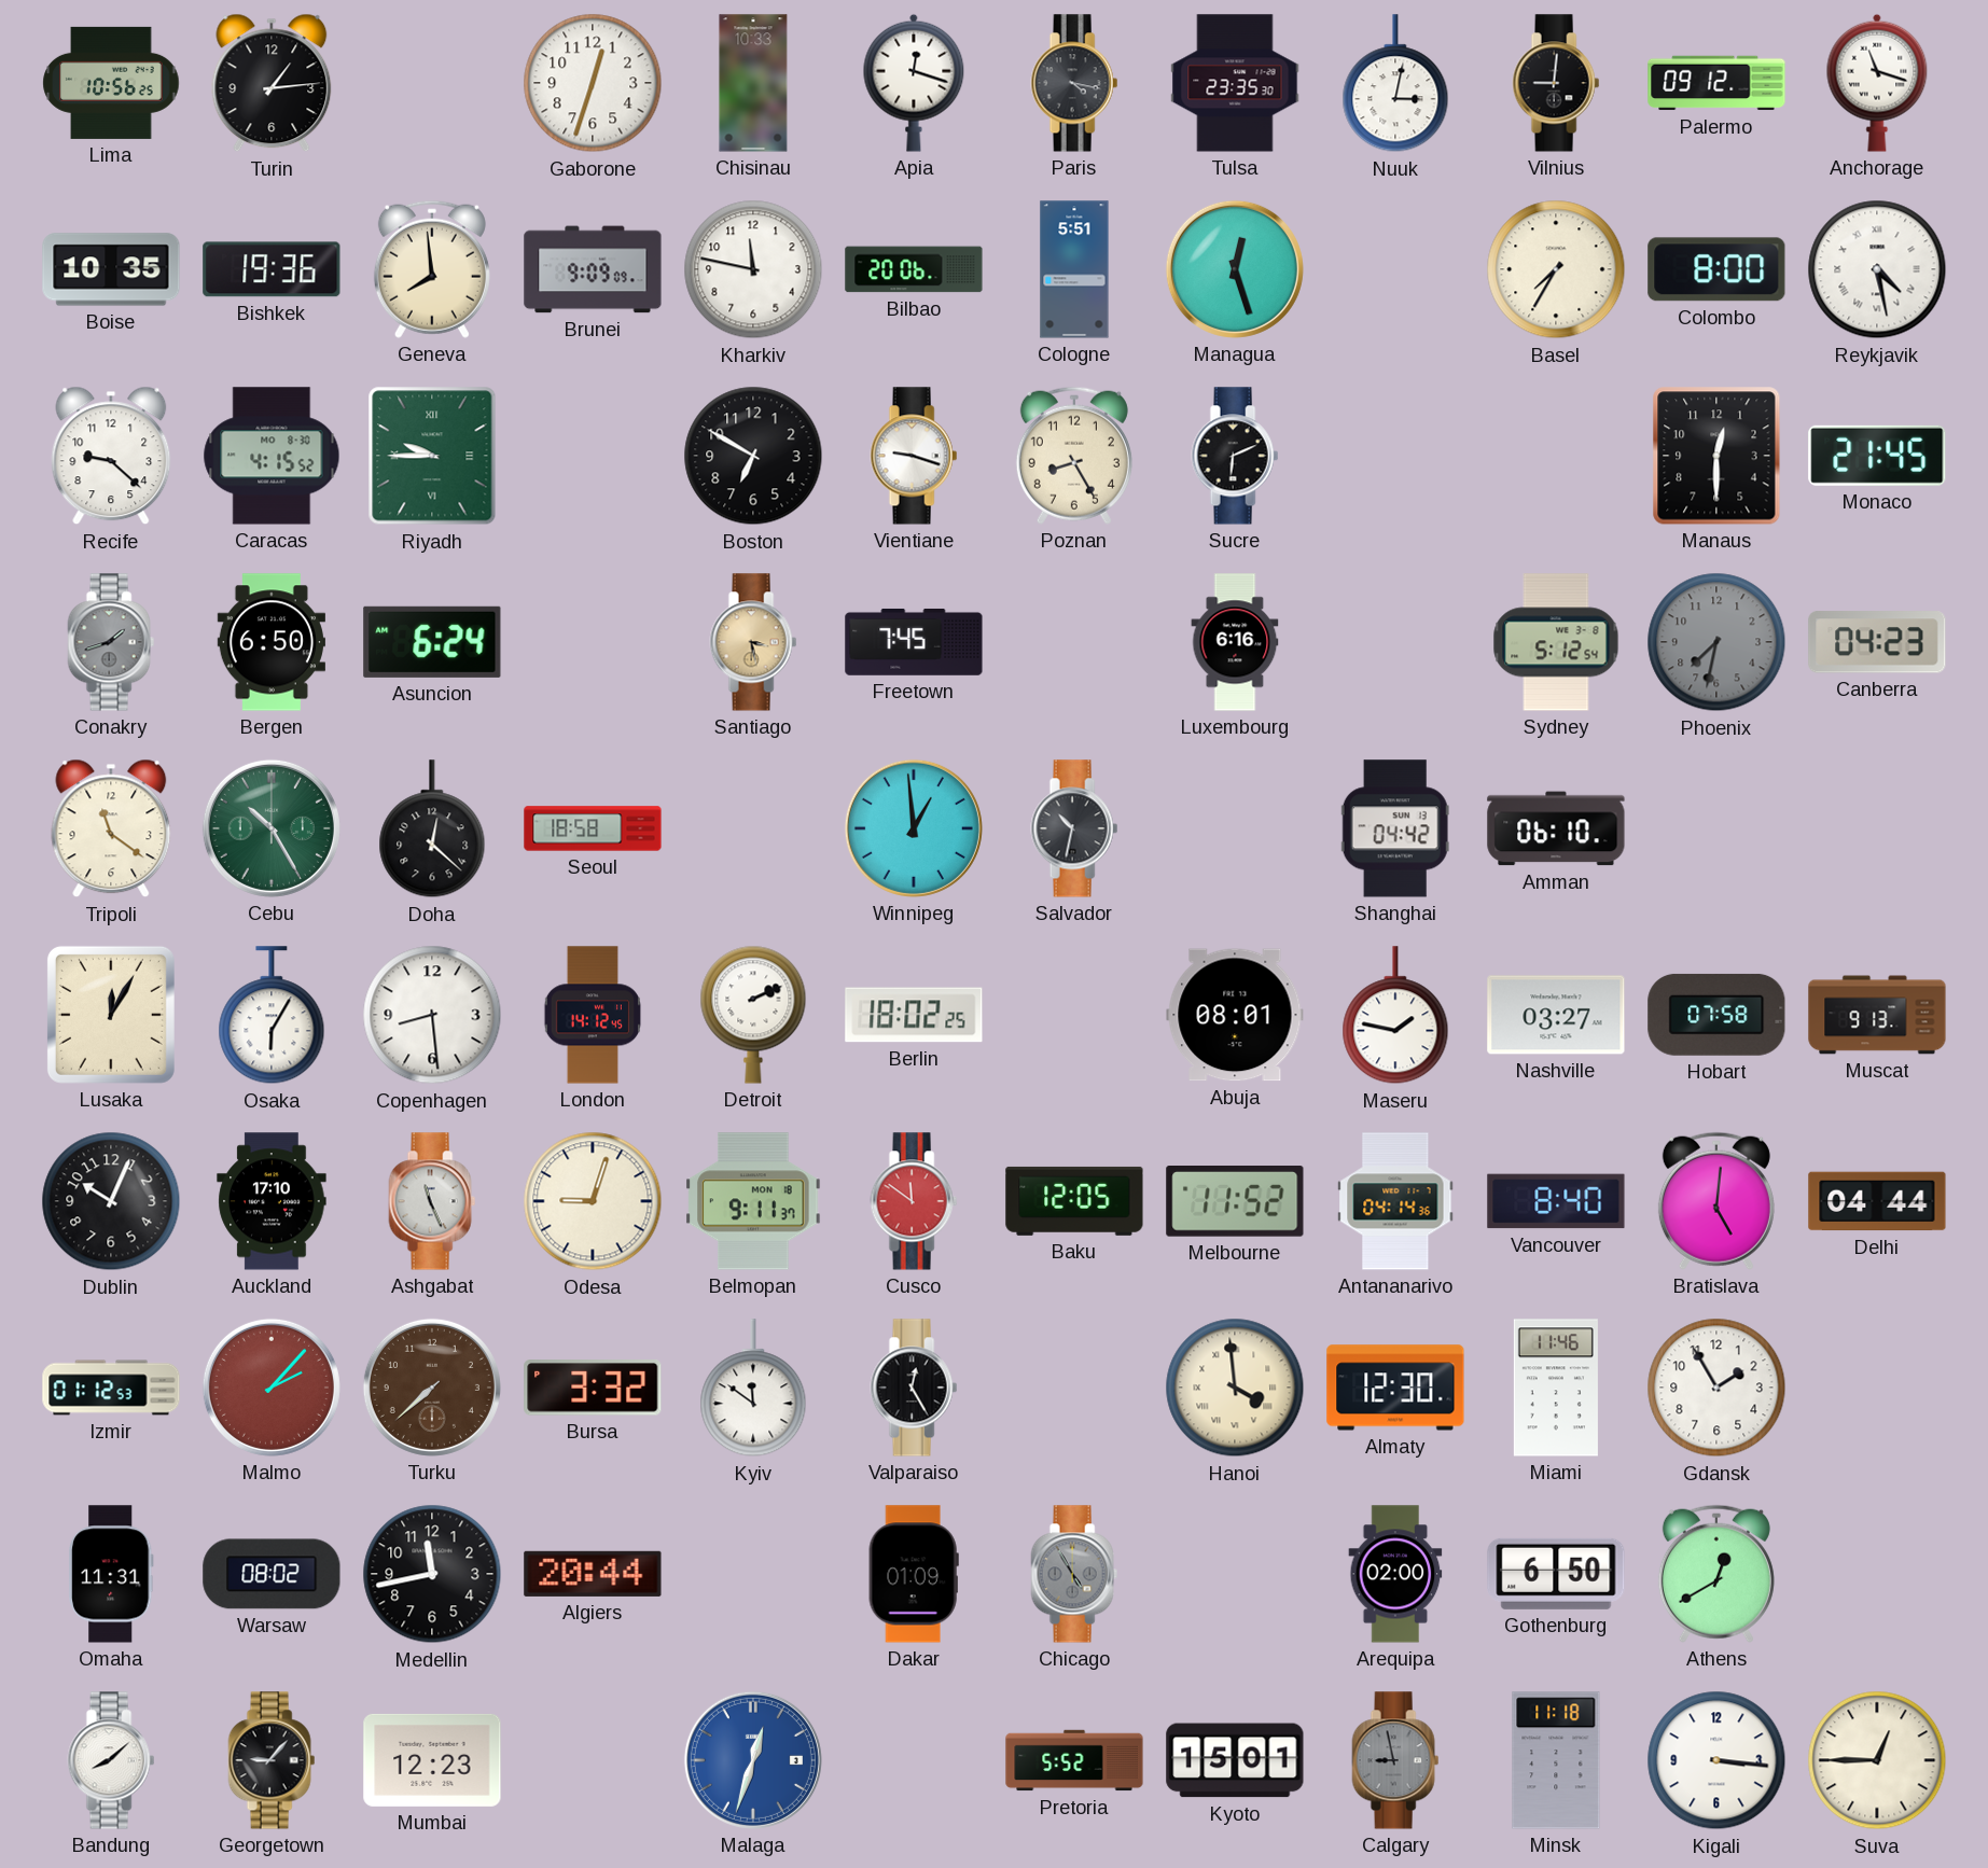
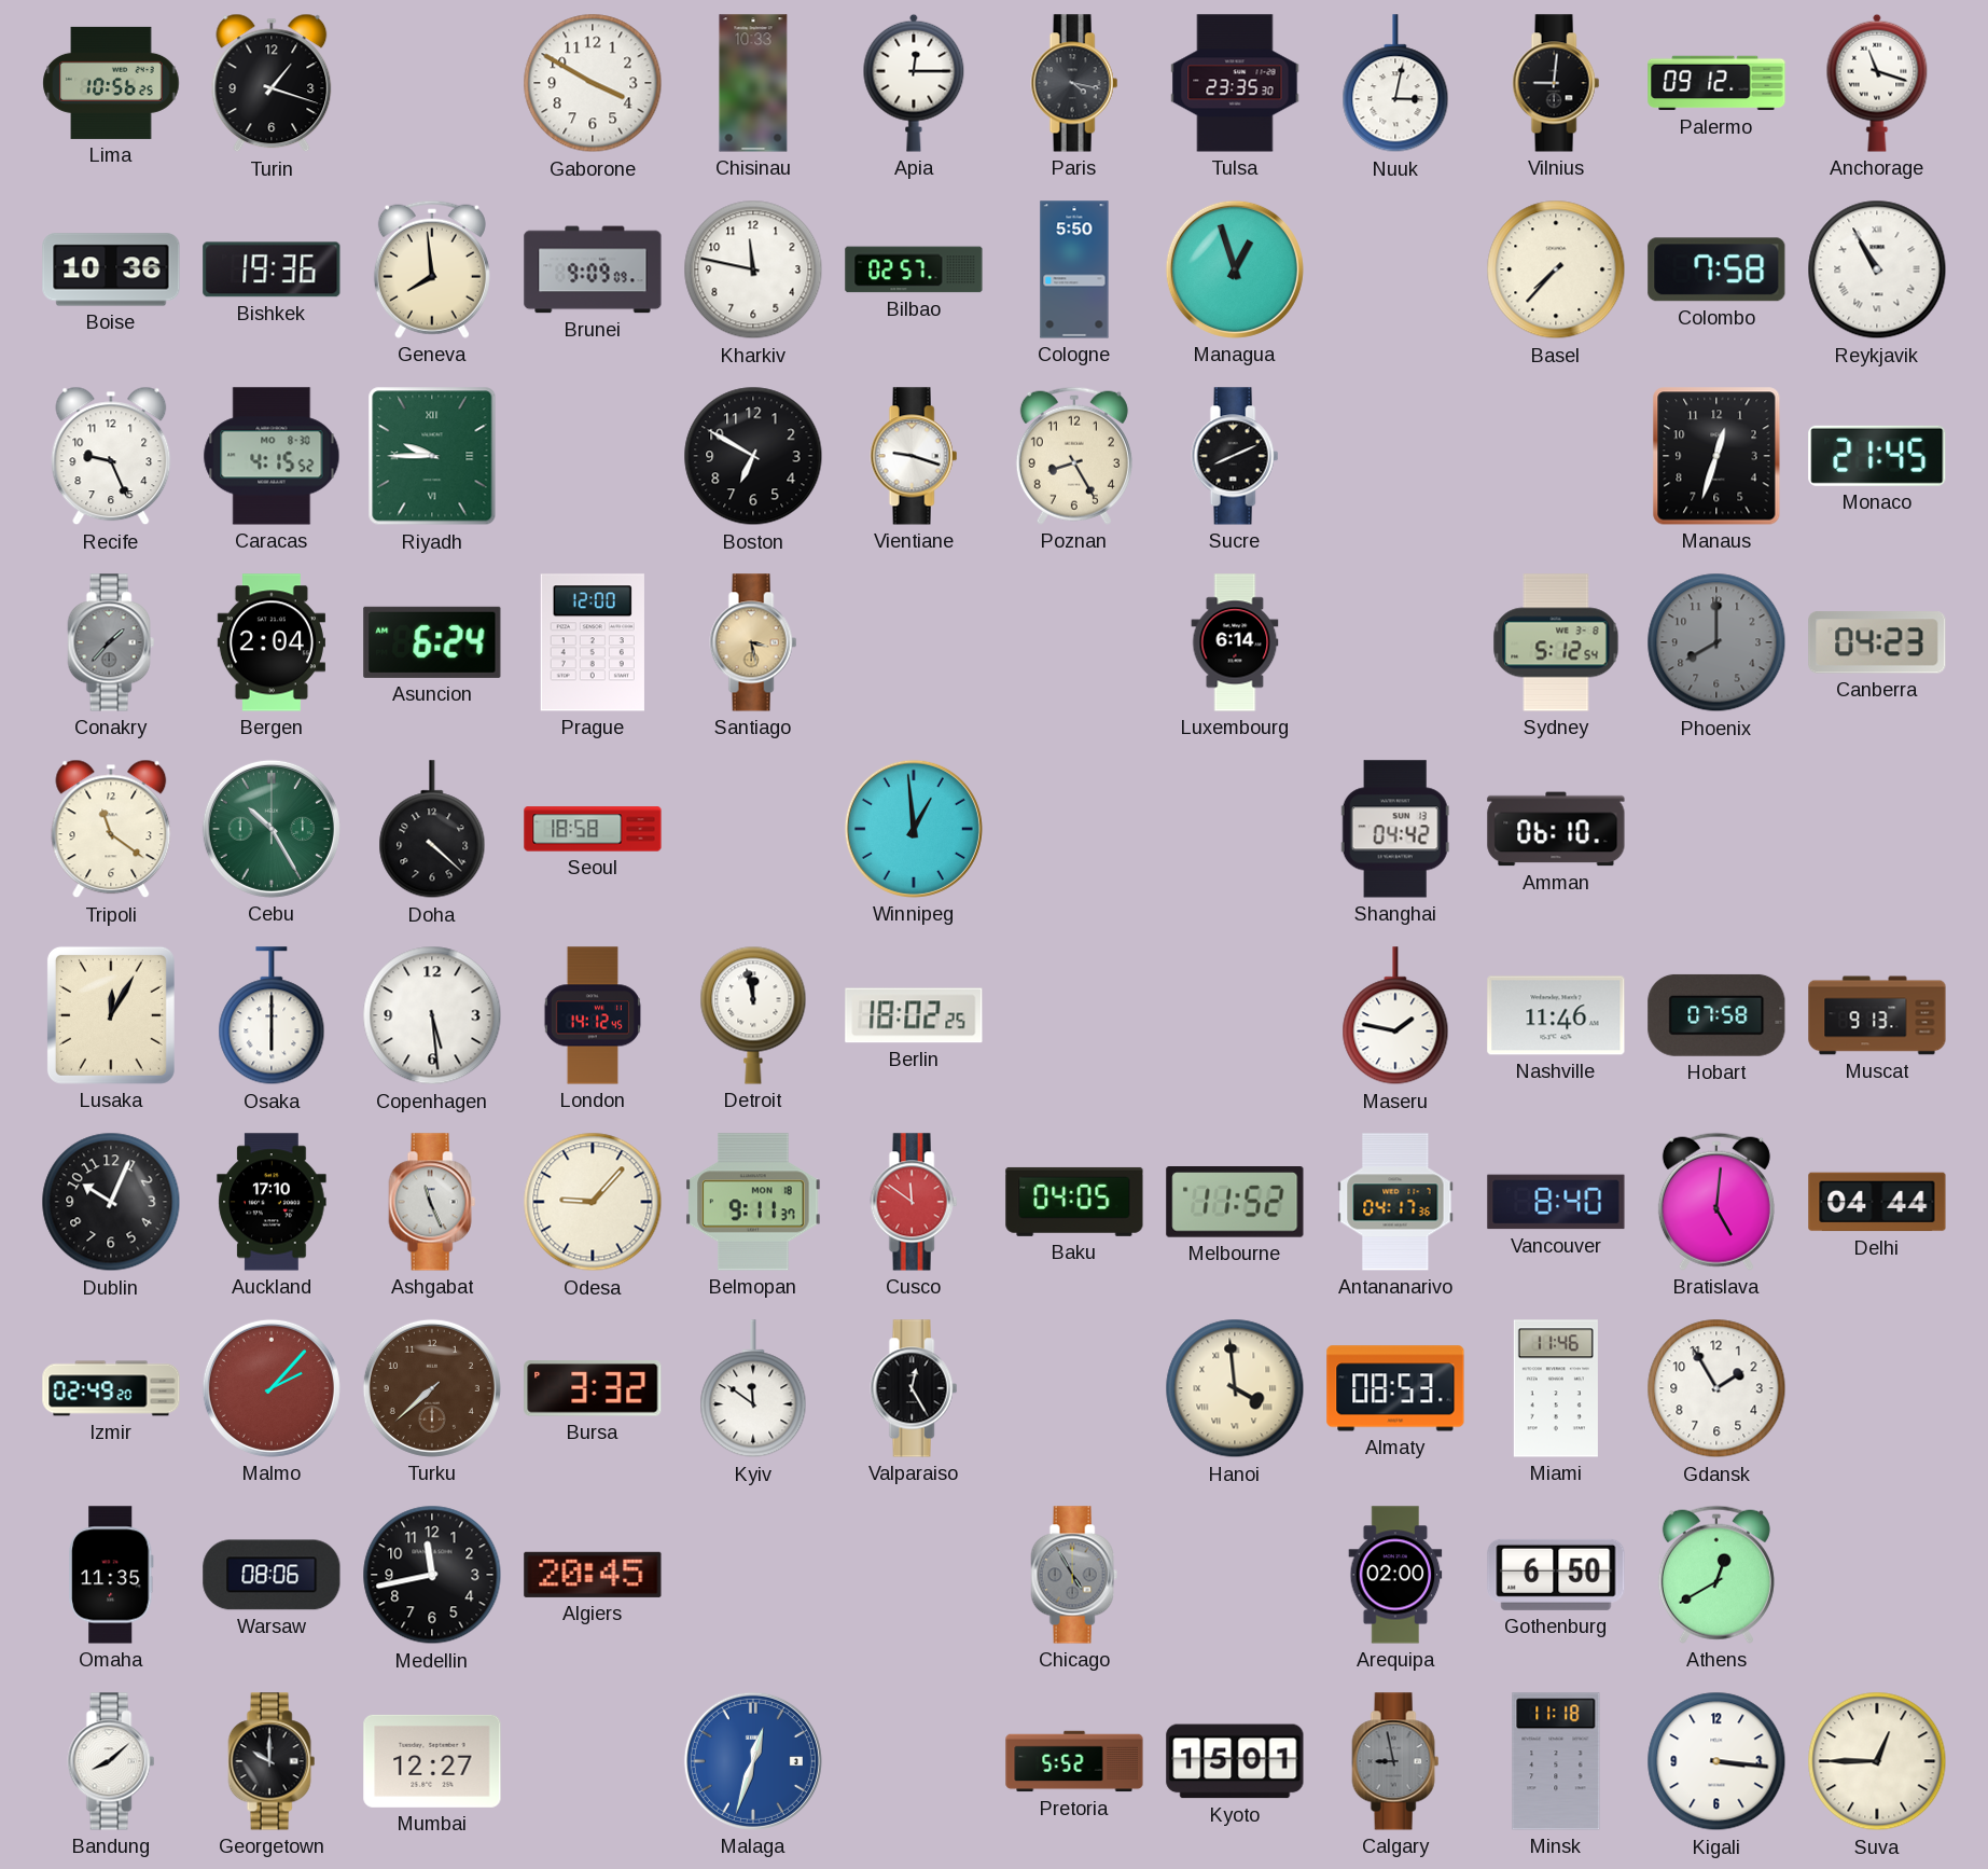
Turin: 1:14 -> 1:18 (272, 83)
Gaborone: 12:33 -> 3:50 (593, 83)
Apia: 12:18 -> 12:15 (914, 83)
Boise: 10:35 -> 10:36 (111, 269)
Bilbao: 20:06 -> 02:57 (914, 269)
Cologne: 5:51 -> 5:50 (1074, 269)
Managua: 12:27 -> 12:57 (1235, 269)
Basel: 7:35 -> 7:37 (1556, 269)
Colombo: 8:00 -> 7:58 (1716, 269)
Reykjavik: 4:28 -> 10:55 (1877, 269)
Recife: 9:22 -> 9:26 (111, 456)
Sucre: 6:11 -> 8:11 (1235, 456)
Manaus: 12:30 -> 12:33 (1716, 456)
Conakry: 1:42 -> 1:37 (111, 642)
Bergen: 6:50 -> 2:04 (272, 642)
Prague: none -> 12:00 (593, 642)
Freetown: 7:45 -> none (914, 642)
Luxembourg: 6:16 -> 6:14 (1235, 642)
Phoenix: 7:32 -> 8:00 (1716, 642)
Doha: 12:22 -> 4:22 (432, 830)
Salvador: 10:32 -> none (1074, 828)
Osaka: 6:05 -> 6:00 (272, 1016)
Copenhagen: 8:29 -> 5:29 (432, 1015)
Detroit: 2:11 -> 11:58 (753, 1015)
Abuja: 08:01 -> none (1235, 1015)
Nashville: 03:27 -> 11:46 (1556, 1015)
Odesa: 9:03 -> 9:07 (593, 1202)
Baku: 12:05 -> 04:05 (1074, 1202)
Antananarivo: 04:14 -> 04:17 (1395, 1202)
Izmir: 01:12 -> 02:49 (111, 1388)
Almaty: 12:30 -> 08:53 (1395, 1388)
Omaha: 11:31 -> 11:35 (112, 1575)
Warsaw: 08:02 -> 08:06 (272, 1575)
Algiers: 20:44 -> 20:45 (593, 1575)
Dakar: 01:09 -> none (914, 1574)
Georgetown: 9:07 -> 10:00 (272, 1761)
Mumbai: 12:23 -> 12:27 (432, 1761)
